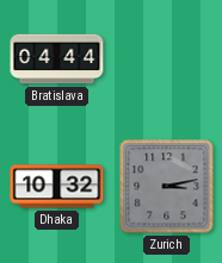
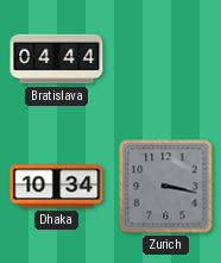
Dhaka: 10:32 -> 10:34 (57, 187)
Zurich: 3:13 -> 3:17 (166, 187)
